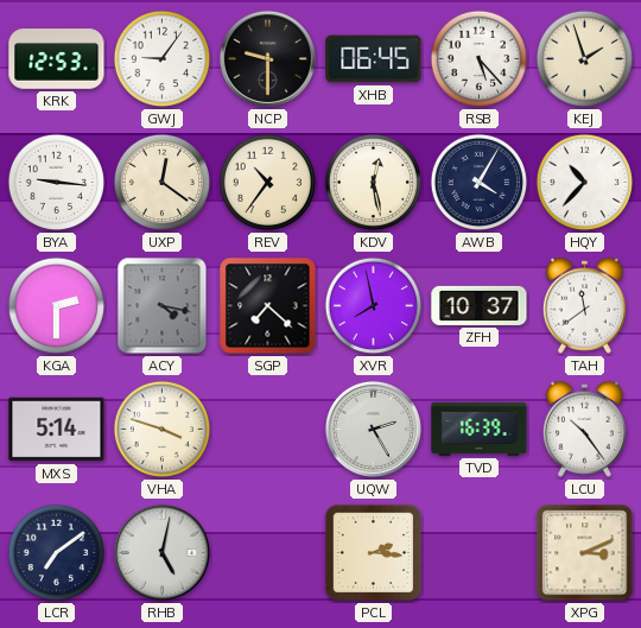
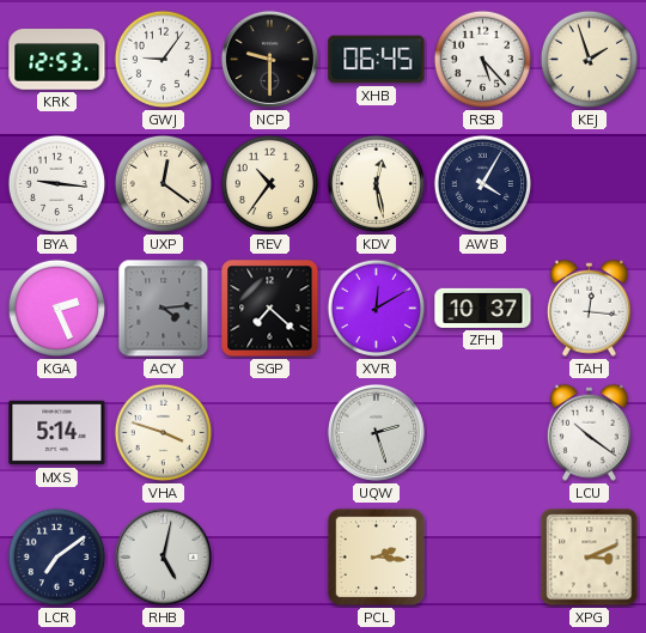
HQY: 10:37 -> none (585, 183)
KGA: 2:30 -> 2:26 (57, 309)
ACY: 4:17 -> 4:14 (164, 309)
XVR: 7:58 -> 12:10 (377, 309)
TAH: 11:39 -> 12:16 (589, 308)
UQW: 2:25 -> 2:27 (376, 432)
TVD: 16:39 -> none (480, 429)
LCU: 10:24 -> 10:21 (589, 432)
